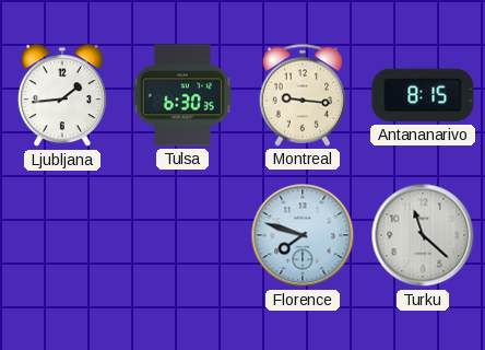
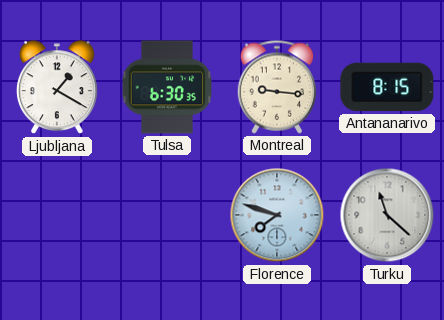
Ljubljana: 1:44 -> 1:20 (57, 88)
